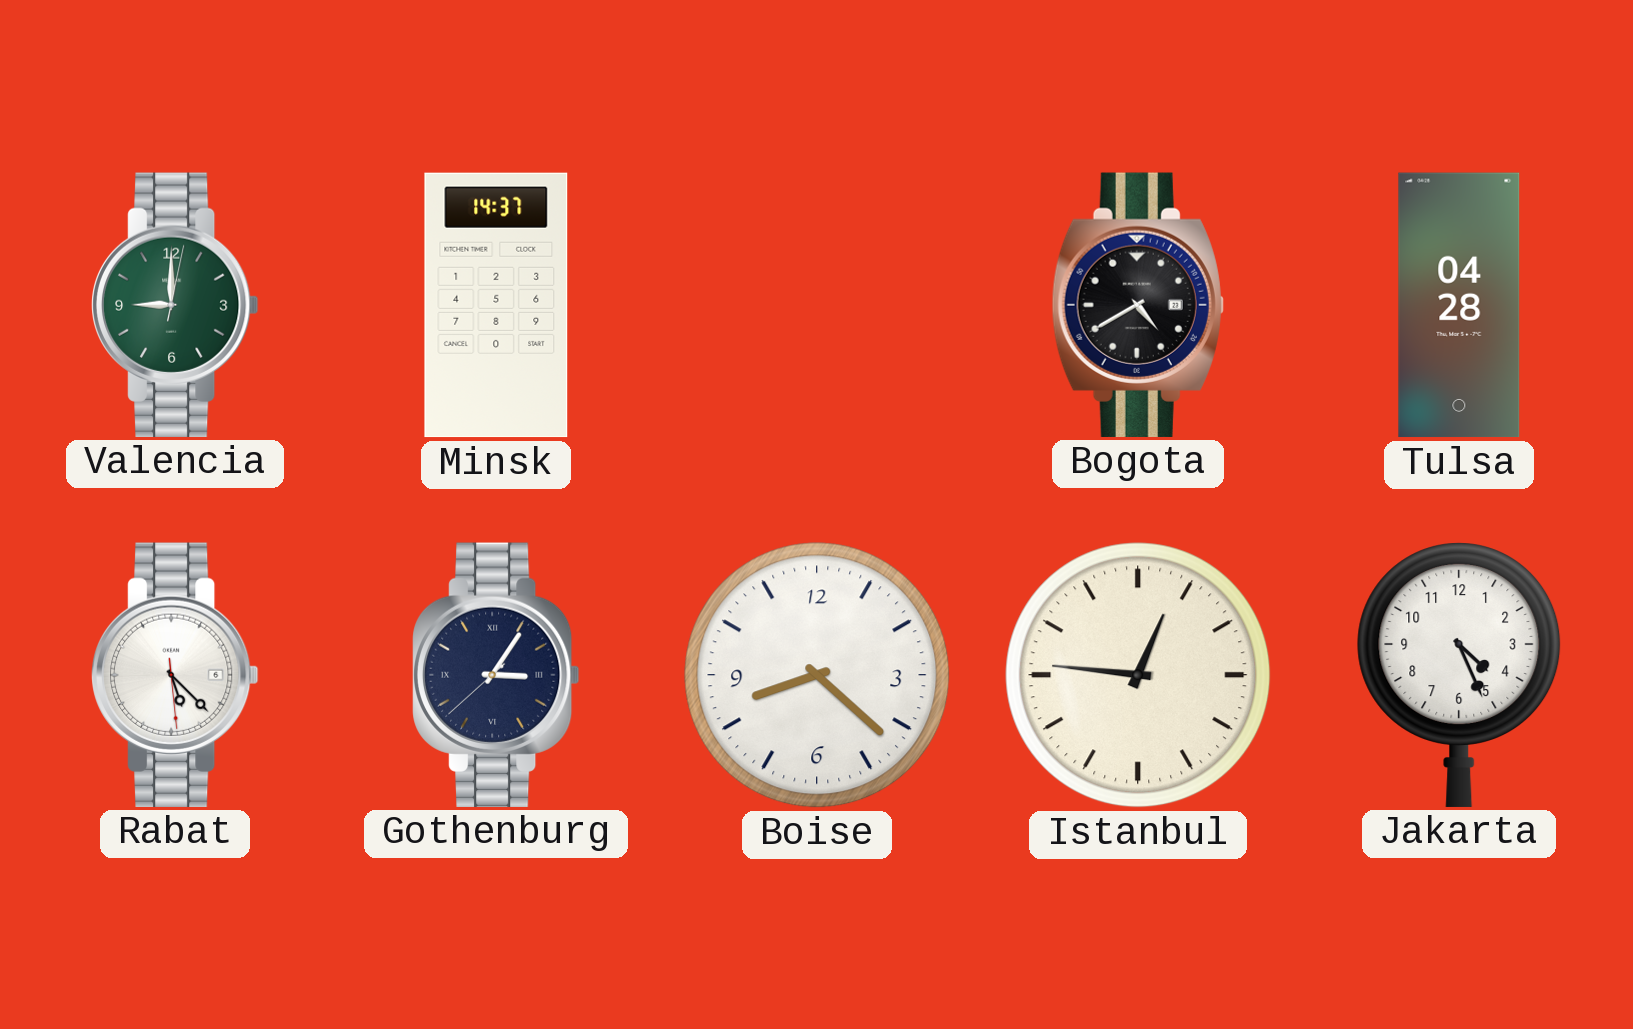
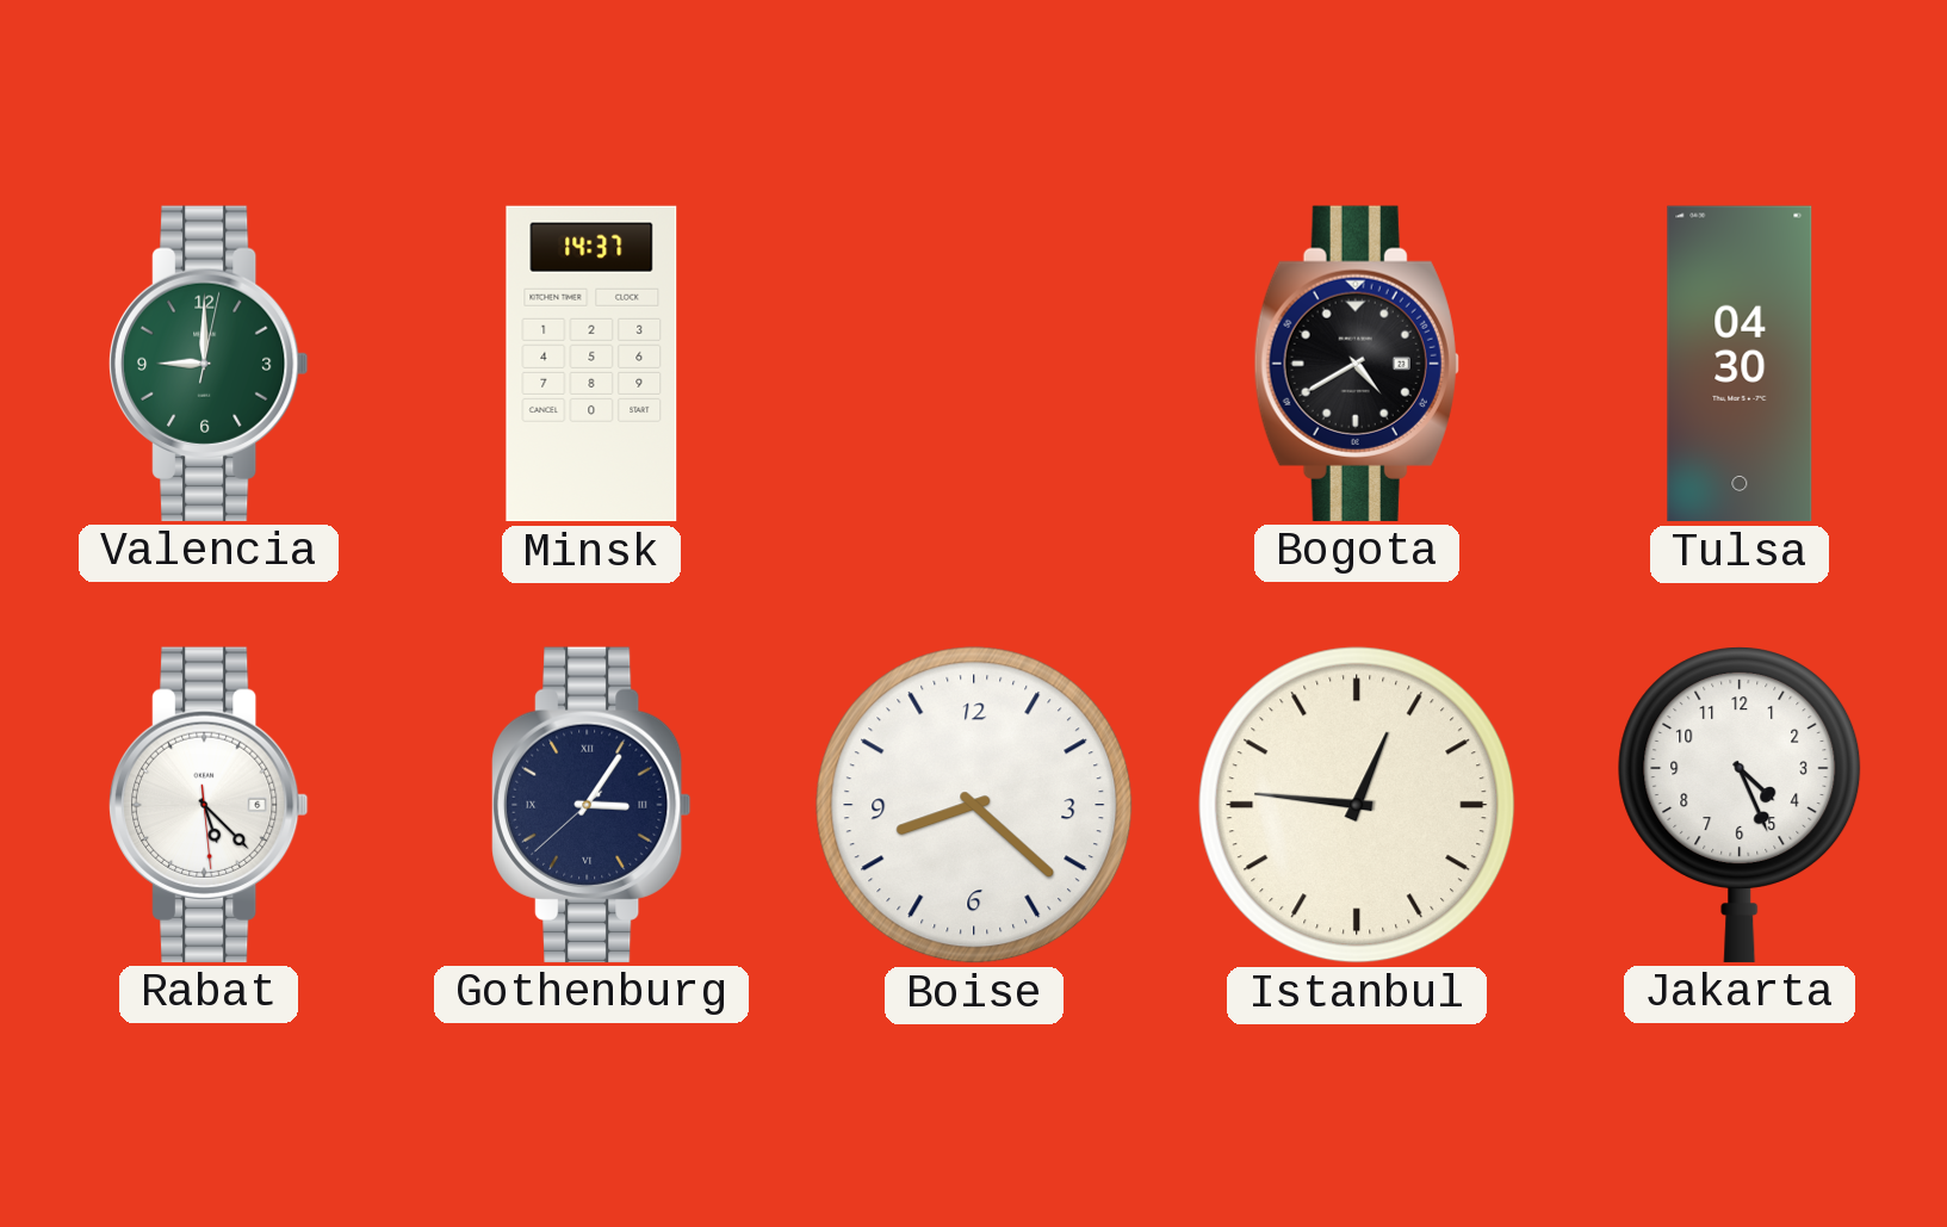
Tulsa: 04:28 -> 04:30 (1740, 364)
